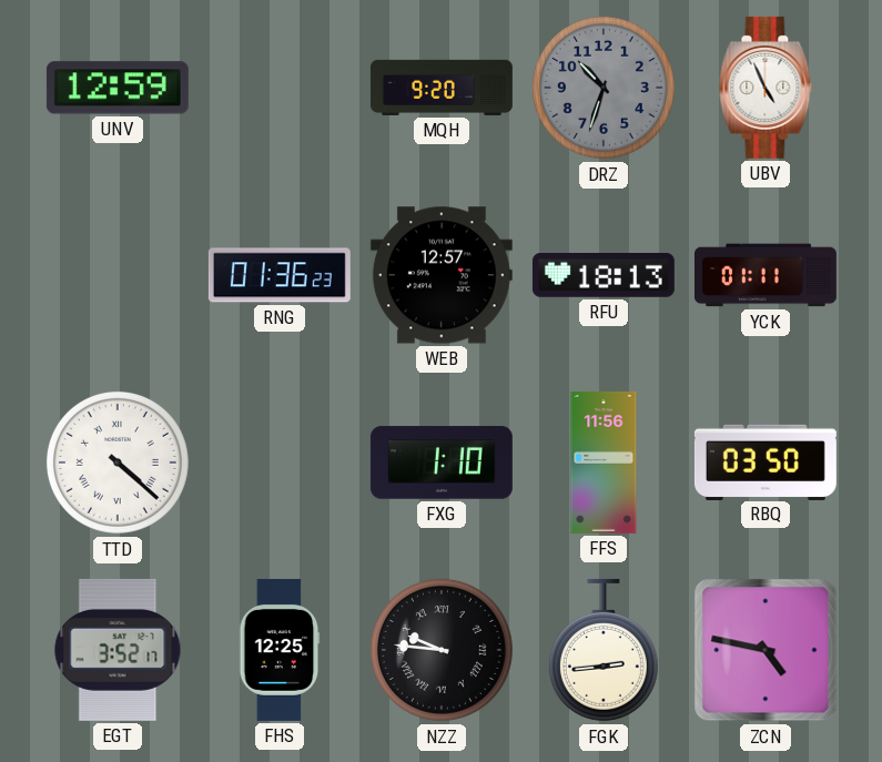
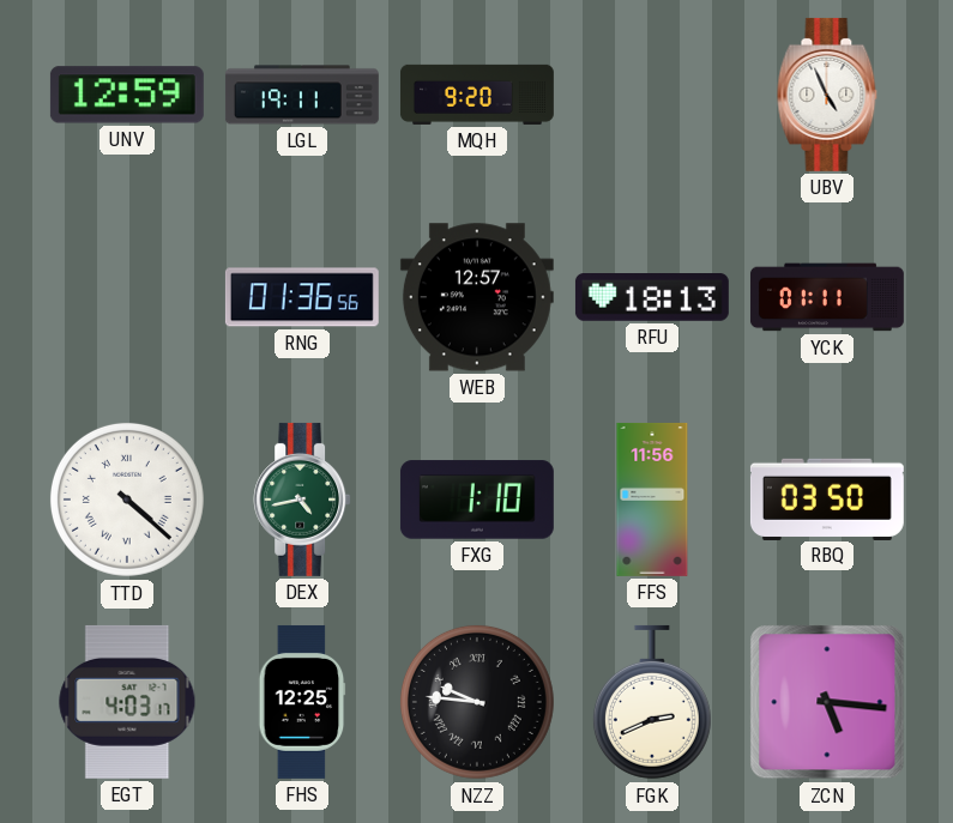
LGL: none -> 19:11 (302, 95)
DRZ: 10:33 -> none (604, 88)
RNG: 01:36:23 -> 01:36:56 (302, 297)
DEX: none -> 4:43 (302, 500)
EGT: 3:52 -> 4:03 (127, 702)
FGK: 2:44 -> 2:41 (652, 702)
ZCN: 4:47 -> 5:16 (827, 702)
